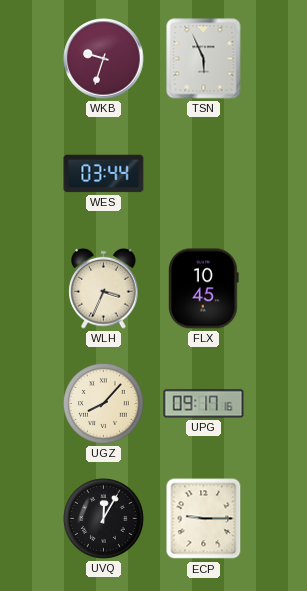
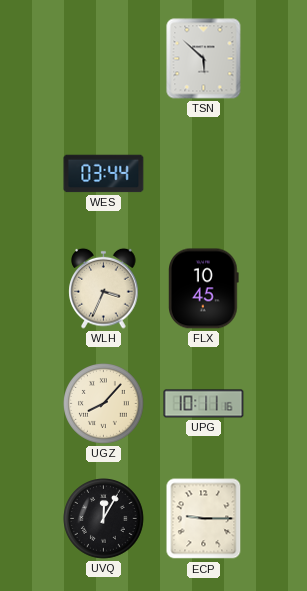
WKB: 9:33 -> none (104, 59)
TSN: 5:56 -> 5:52 (204, 59)
UPG: 09:17 -> 10:11 (204, 404)
